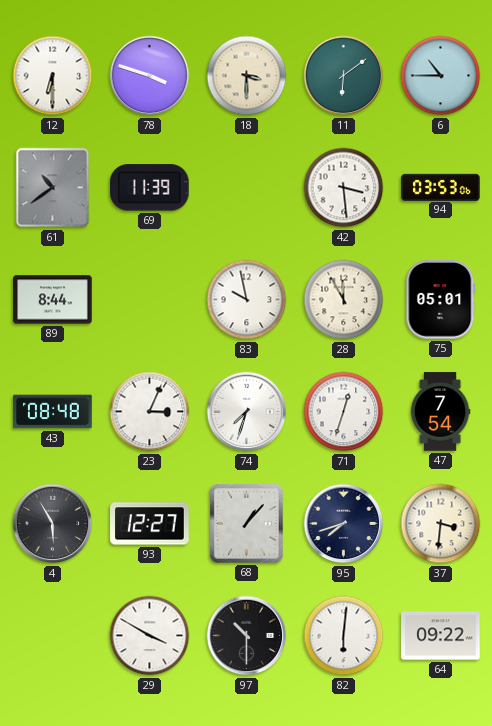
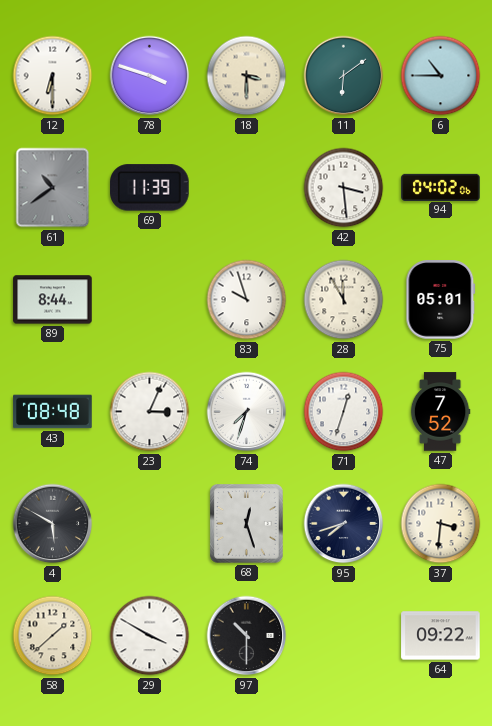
94: 03:53 -> 04:02 (441, 187)
83: 9:58 -> 9:57 (247, 300)
47: 7:54 -> 7:52 (440, 412)
4: 5:55 -> 5:50 (53, 524)
93: 12:27 -> none (150, 524)
68: 1:07 -> 12:27 (247, 524)
58: none -> 1:38 (53, 636)
82: 6:01 -> none (344, 636)
